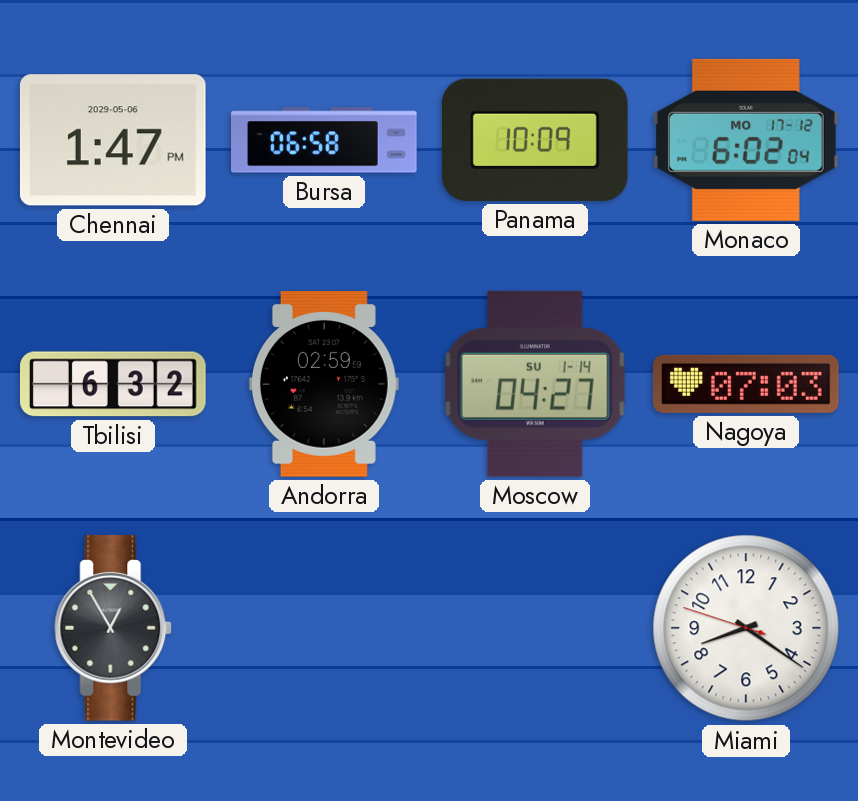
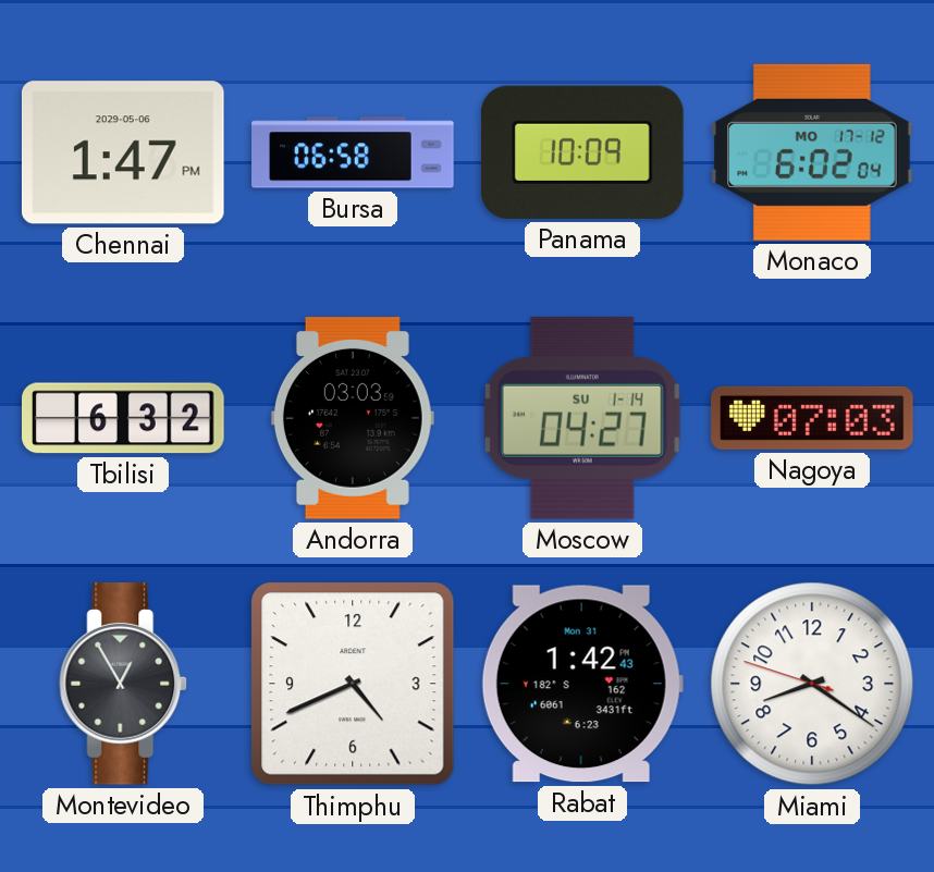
Andorra: 02:59 -> 03:03 (353, 419)
Thimphu: none -> 4:41 (353, 684)
Rabat: none -> 1:42 (582, 684)
